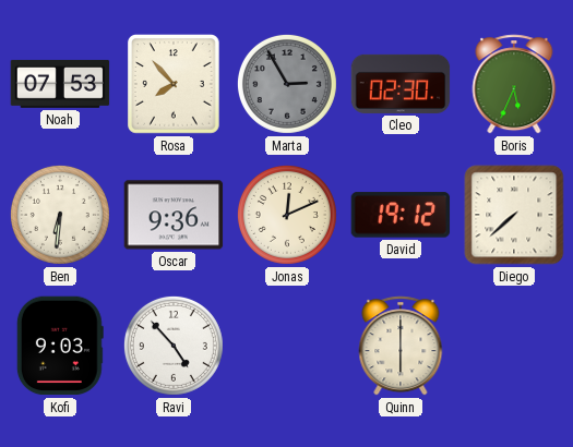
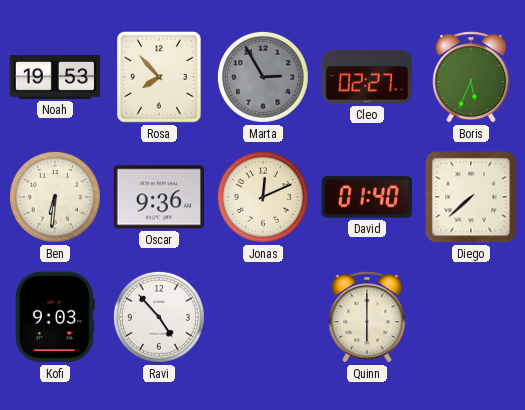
Noah: 07:53 -> 19:53 (55, 77)
Cleo: 02:30 -> 02:27 (367, 77)
David: 19:12 -> 01:40 (367, 197)
